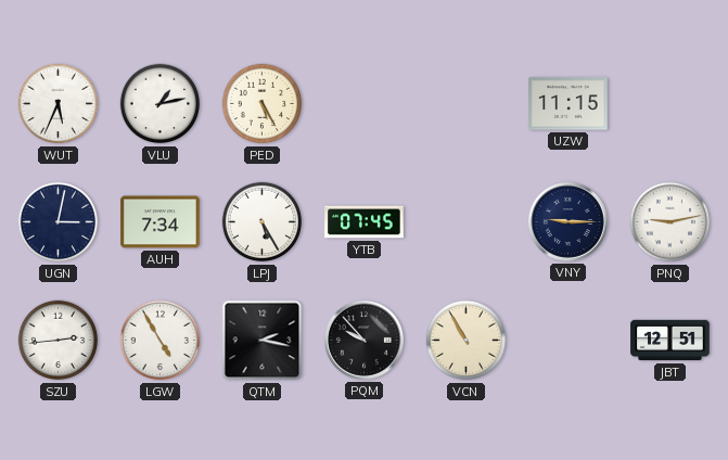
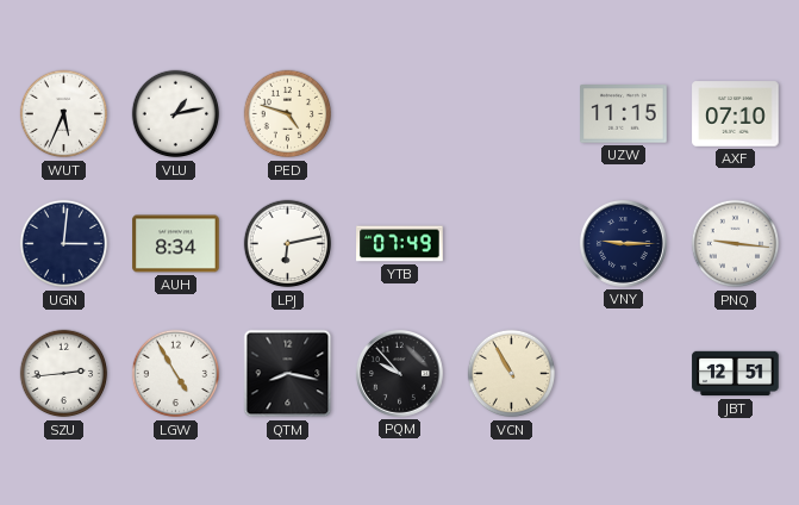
PED: 5:25 -> 4:48 (288, 114)
AXF: none -> 07:10 (736, 114)
UGN: 3:02 -> 3:01 (64, 244)
AUH: 7:34 -> 8:34 (176, 244)
LPJ: 5:25 -> 6:13 (288, 244)
YTB: 07:45 -> 07:49 (400, 244)
PNQ: 9:13 -> 9:16 (736, 244)
QTM: 2:17 -> 8:17 (288, 374)
